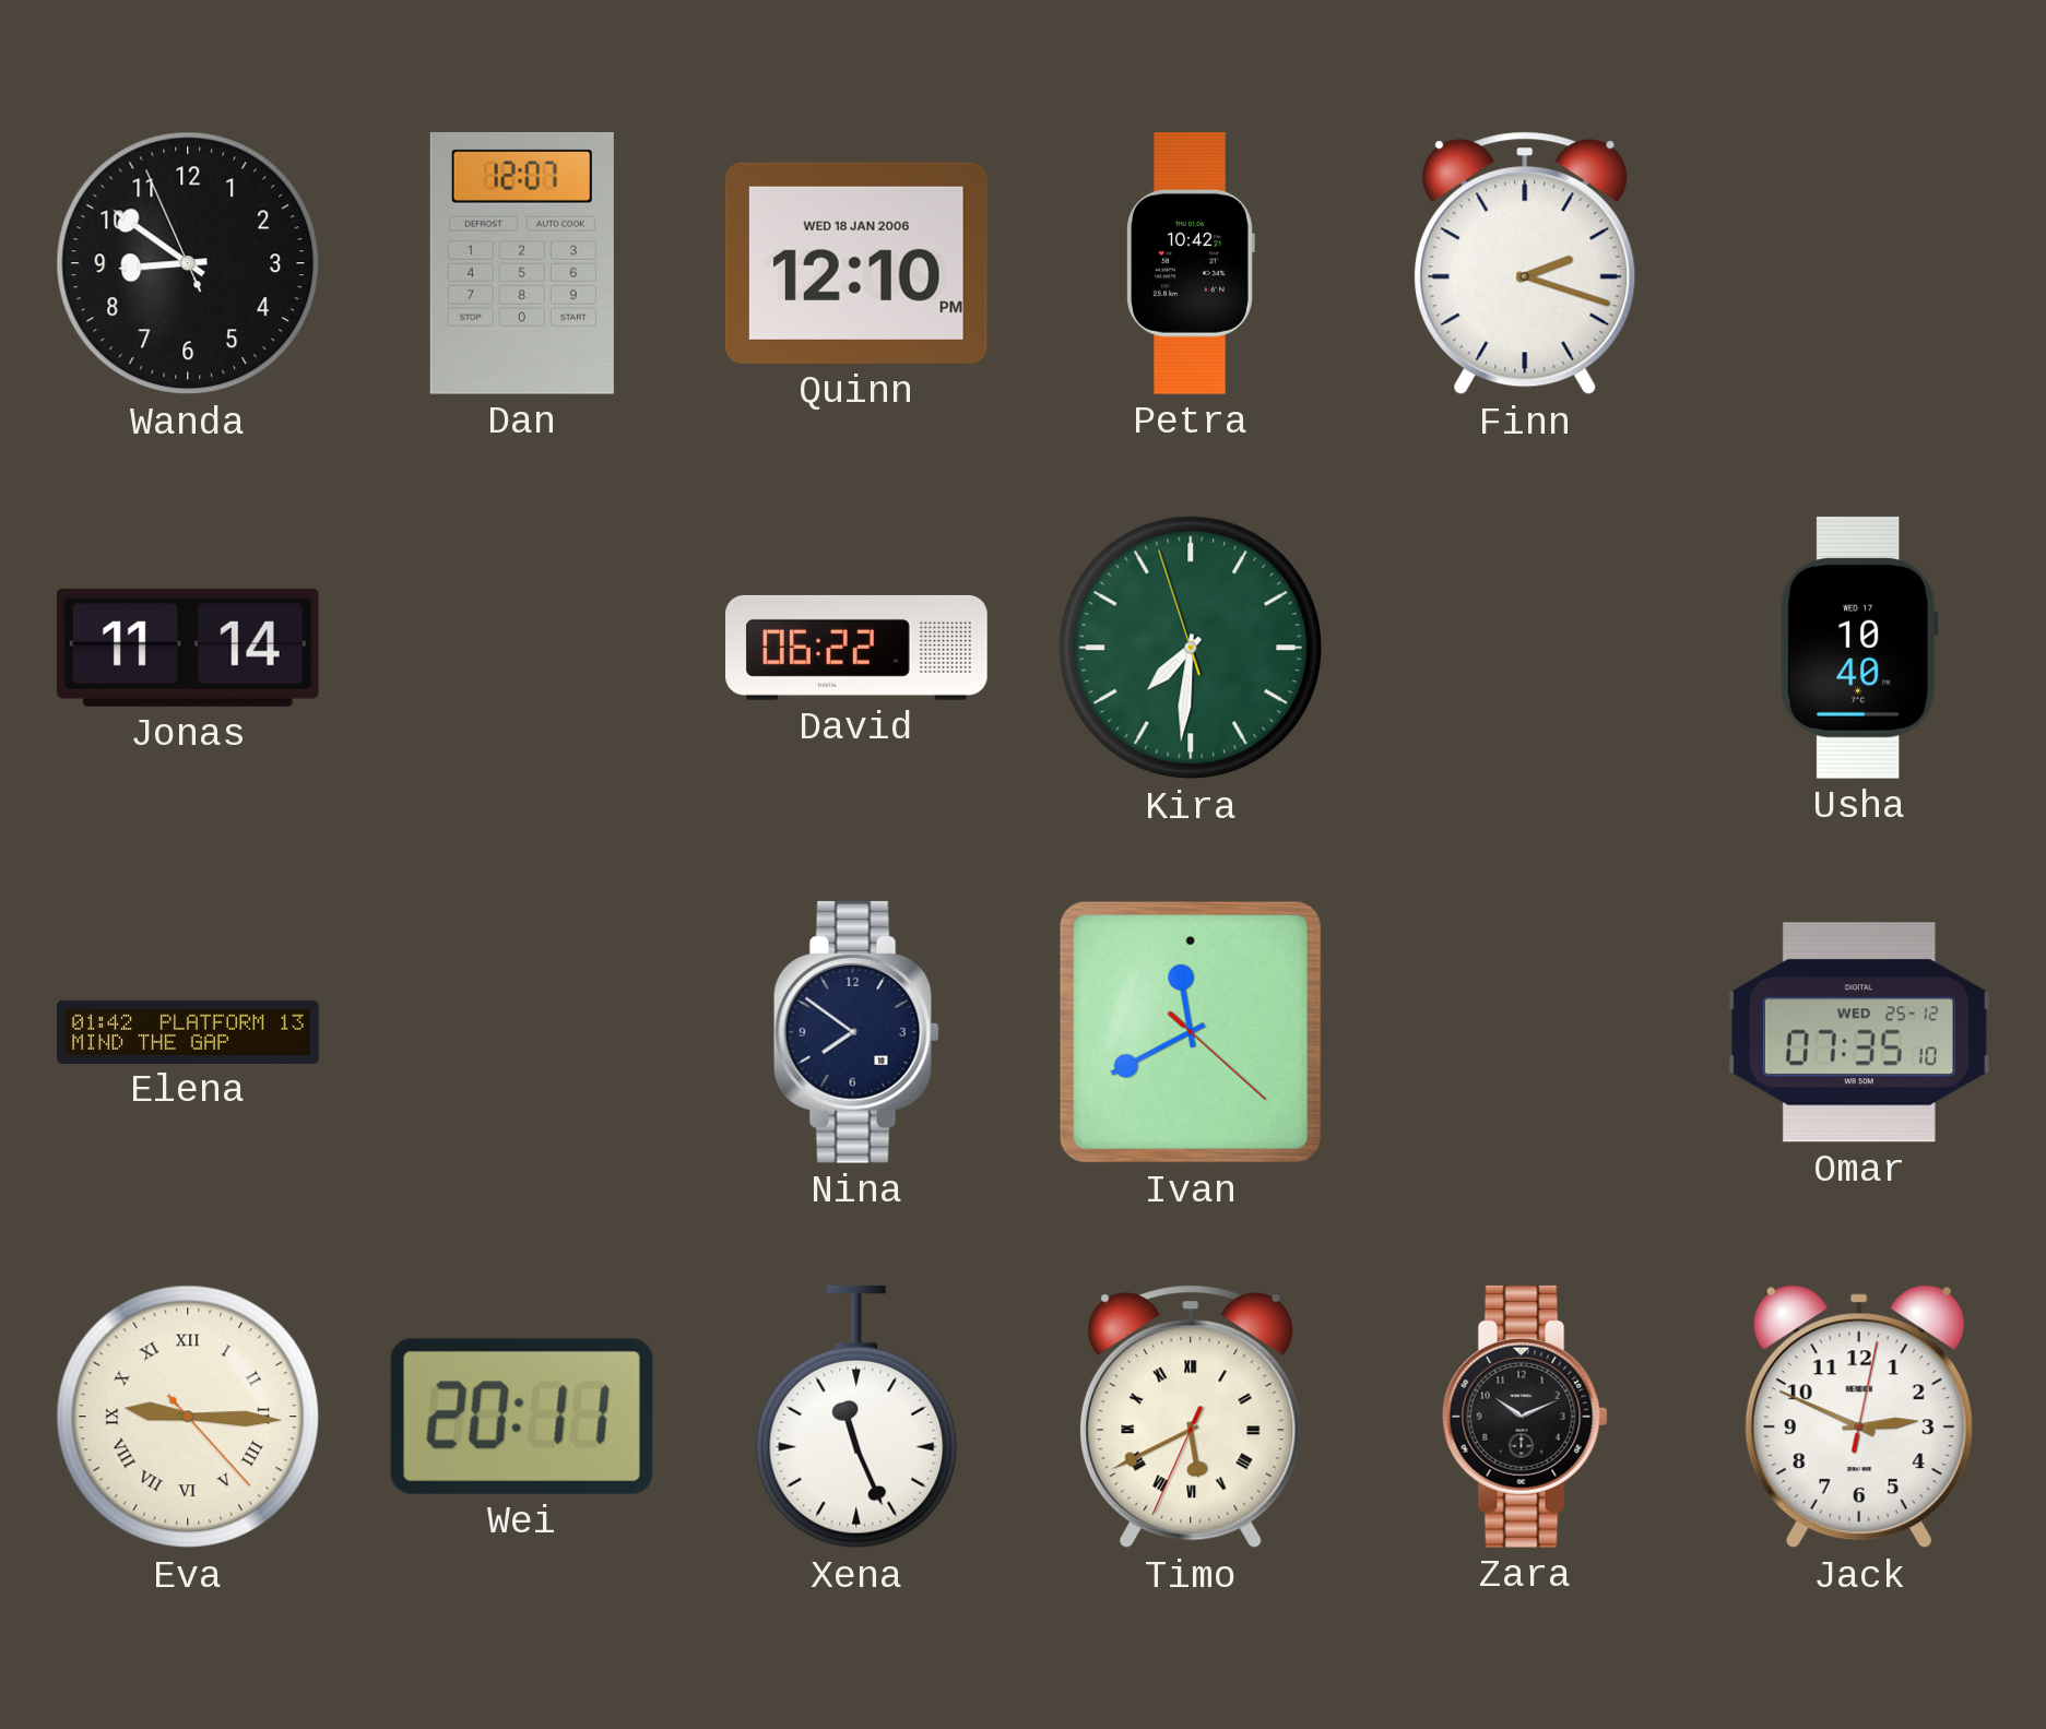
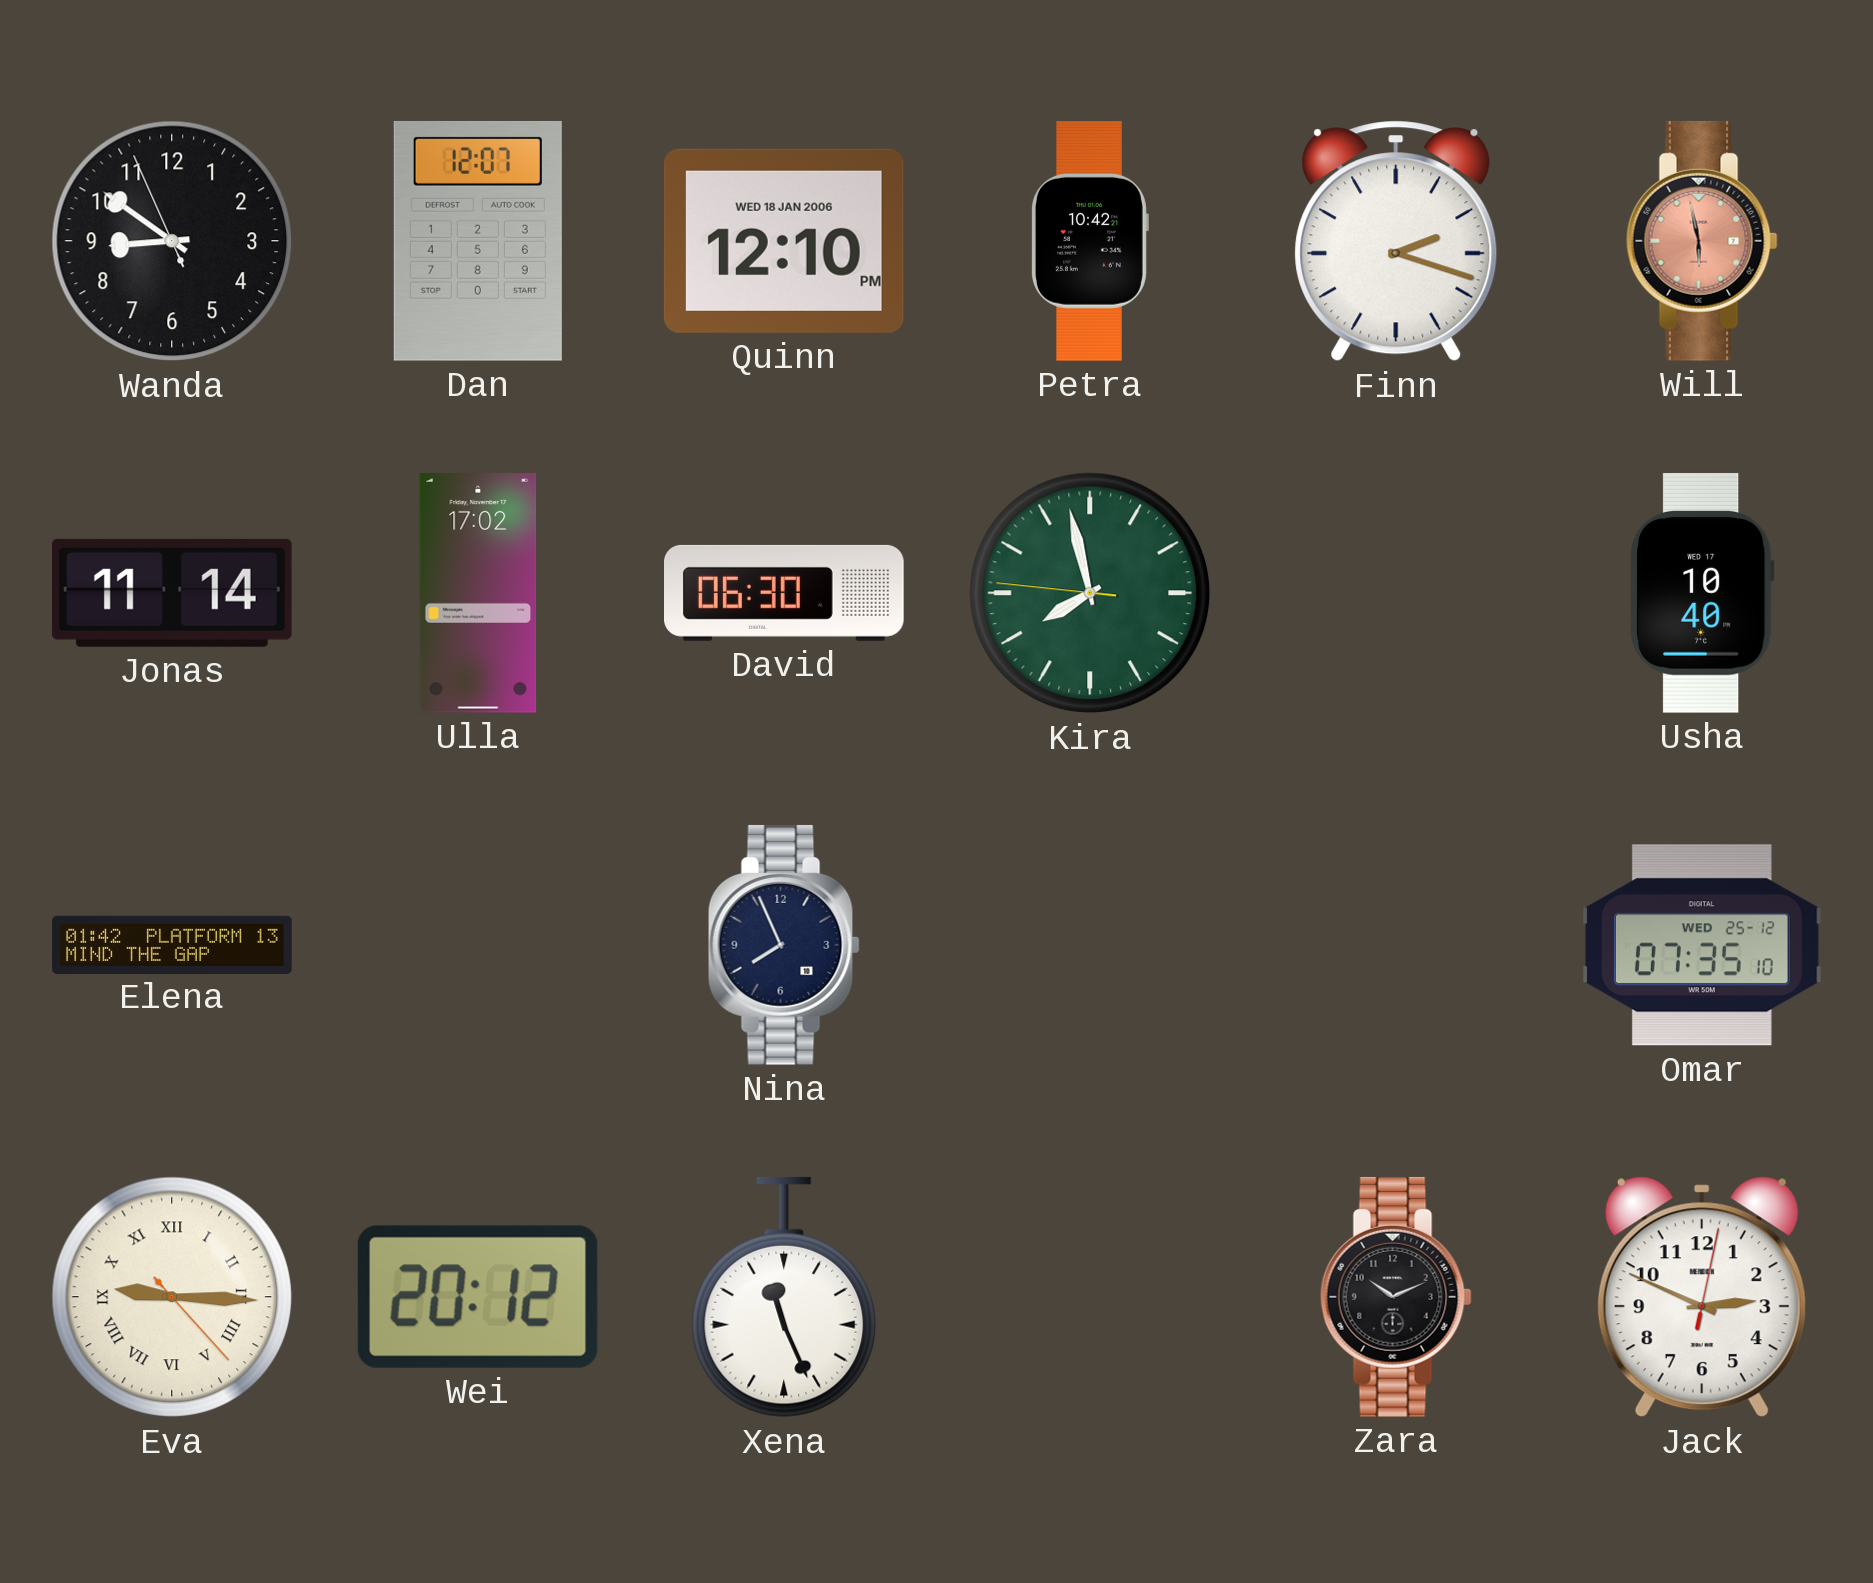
Will: none -> 5:58 (1702, 241)
Ulla: none -> 17:02 (478, 594)
David: 06:22 -> 06:30 (785, 593)
Kira: 7:30 -> 7:57 (1090, 593)
Nina: 7:51 -> 7:56 (784, 945)
Ivan: 11:40 -> none (1191, 1032)
Wei: 20:11 -> 20:12 (478, 1297)
Timo: 5:40 -> none (1191, 1417)
